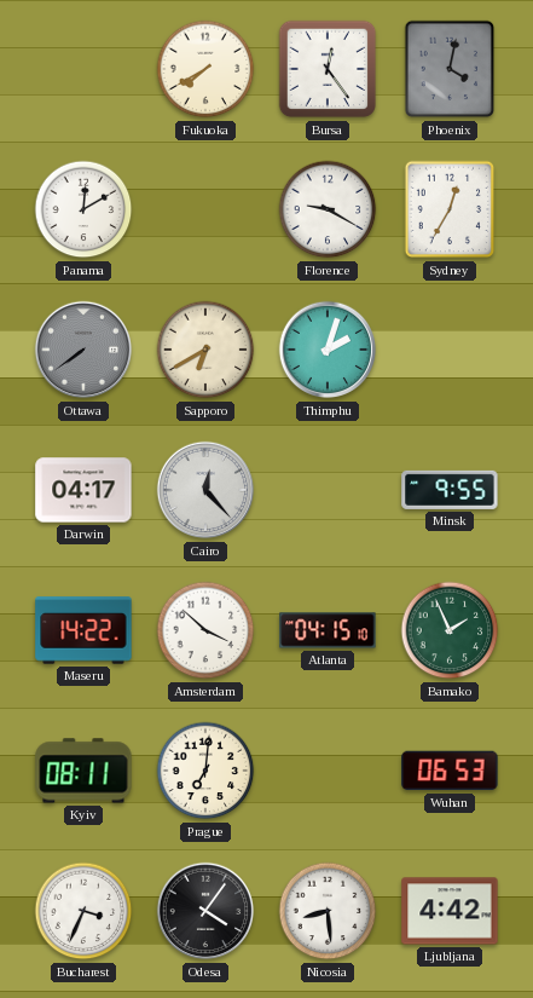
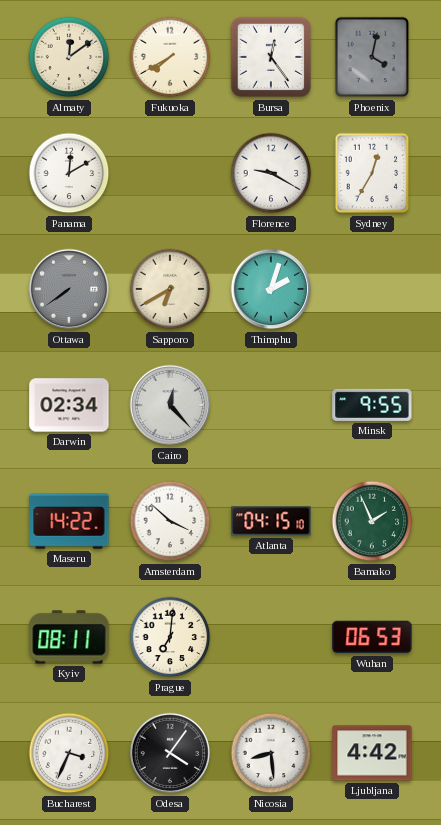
Almaty: none -> 12:09 (69, 57)
Darwin: 04:17 -> 02:34 (69, 405)
